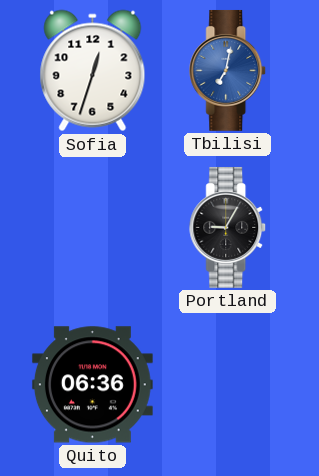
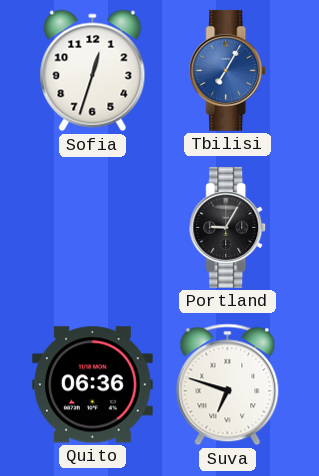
Tbilisi: 7:02 -> 7:05 (228, 70)
Suva: none -> 6:48 (228, 385)
